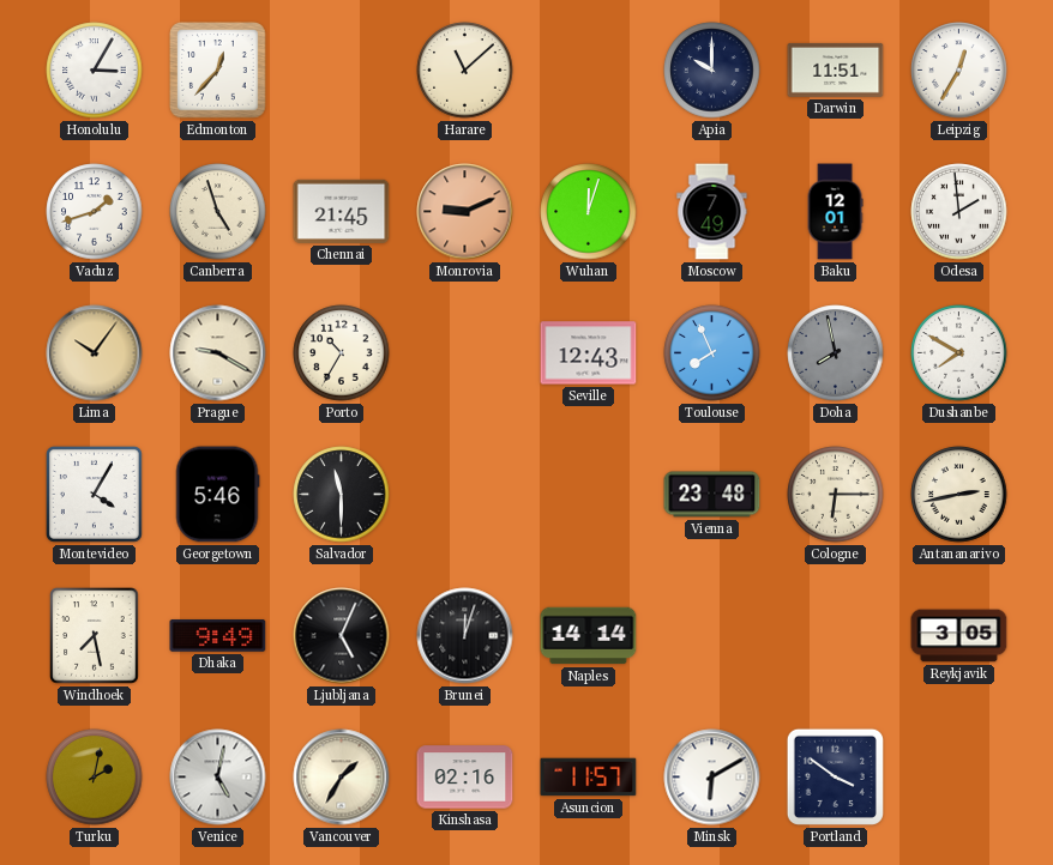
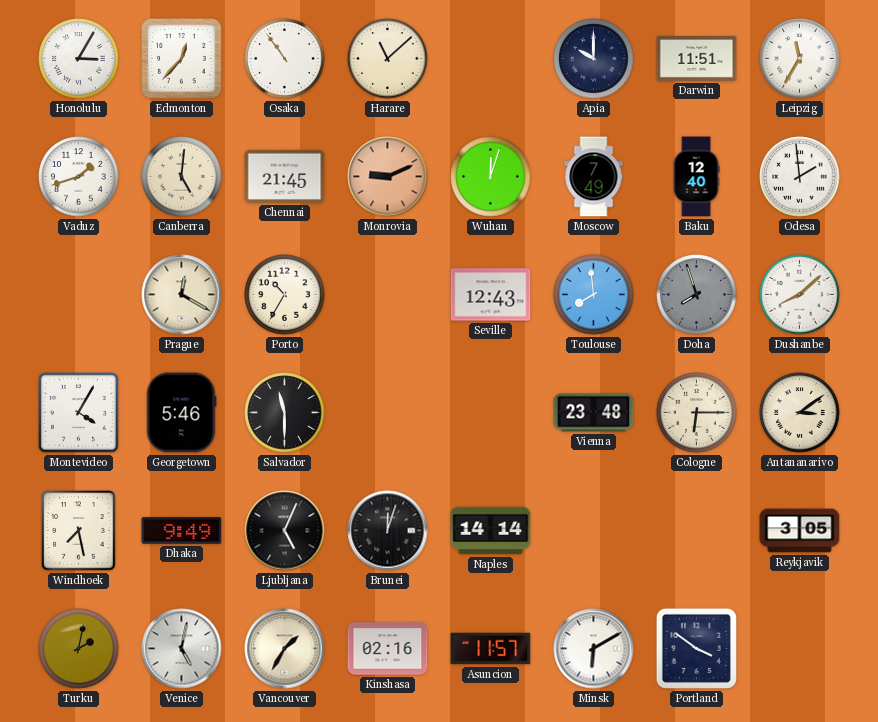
Osaka: none -> 10:54 (285, 59)
Leipzig: 12:35 -> 11:35 (800, 59)
Canberra: 4:57 -> 5:01 (182, 177)
Baku: 12:01 -> 12:40 (696, 177)
Lima: 10:06 -> none (95, 353)
Prague: 9:20 -> 12:20 (182, 295)
Toulouse: 7:56 -> 7:59 (594, 295)
Doha: 7:58 -> 7:57 (697, 295)
Dushanbe: 7:50 -> 8:08 (800, 295)
Antananarivo: 2:43 -> 3:09 (800, 413)
